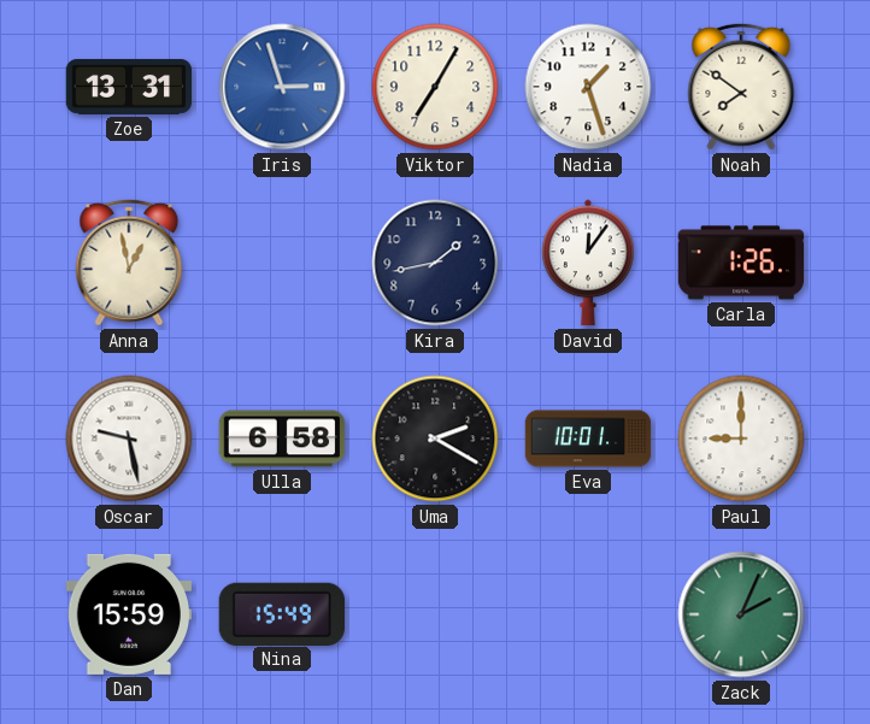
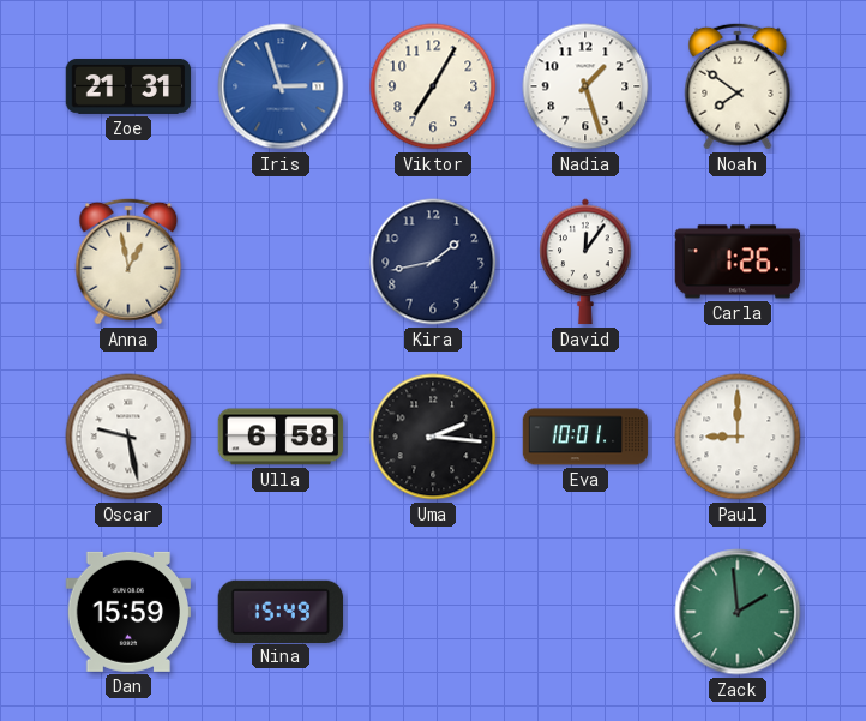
Zoe: 13:31 -> 21:31 (128, 86)
Uma: 2:20 -> 2:16 (433, 437)
Zack: 2:04 -> 1:59 (738, 612)
